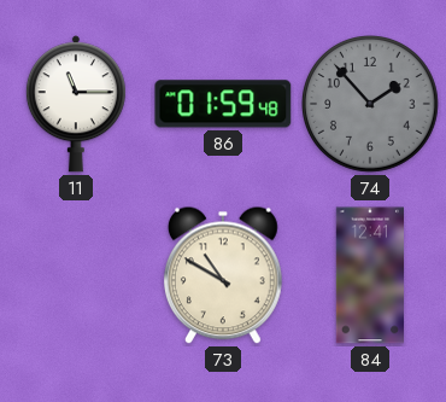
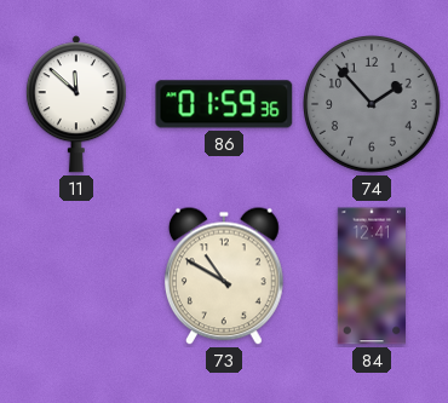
11: 11:15 -> 11:52 (76, 104)
86: 01:59:48 -> 01:59:36 (224, 104)
